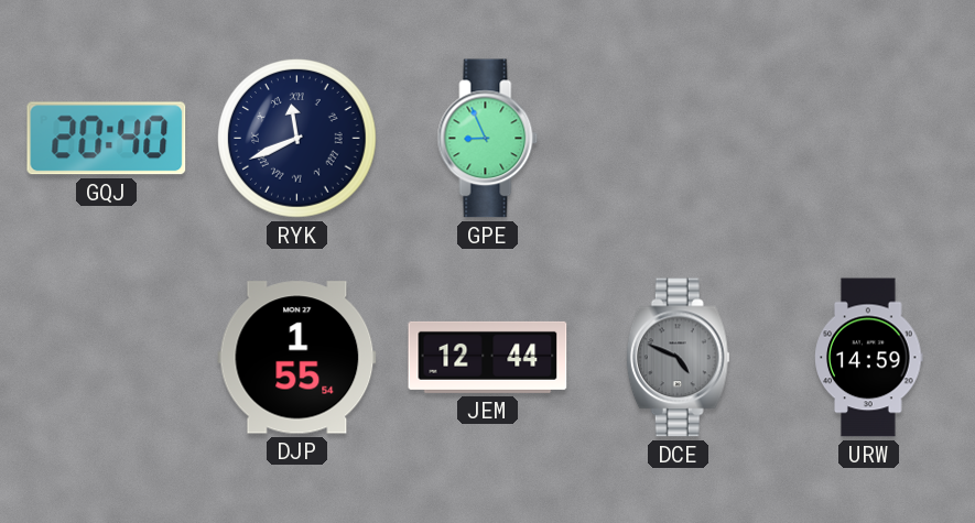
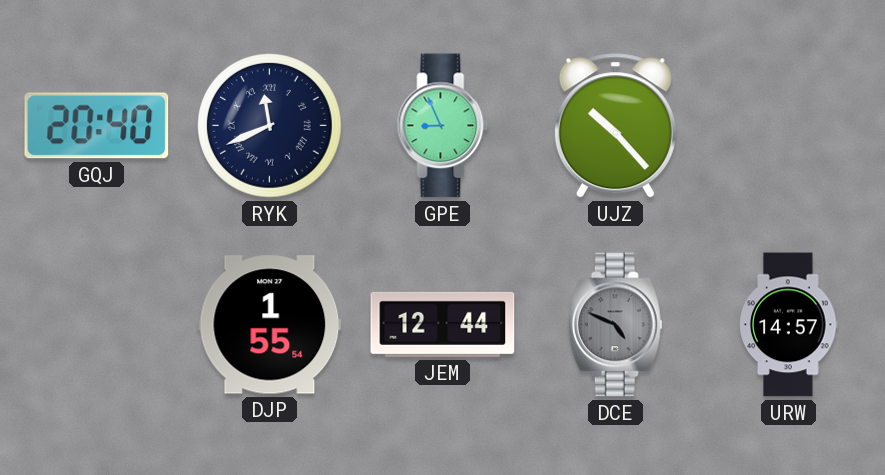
UJZ: none -> 10:23 (615, 126)
URW: 14:59 -> 14:57 (789, 325)
